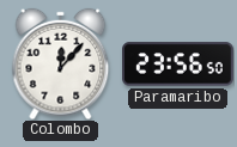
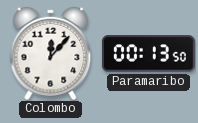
Paramaribo: 23:56 -> 00:13 (149, 54)
